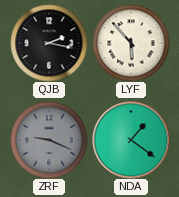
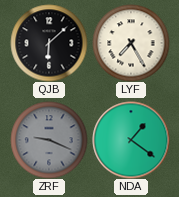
QJB: 2:17 -> 6:08 (49, 43)
LYF: 5:53 -> 7:25 (131, 43)
